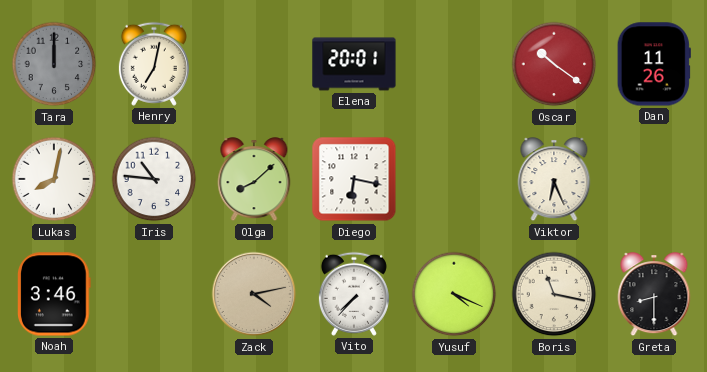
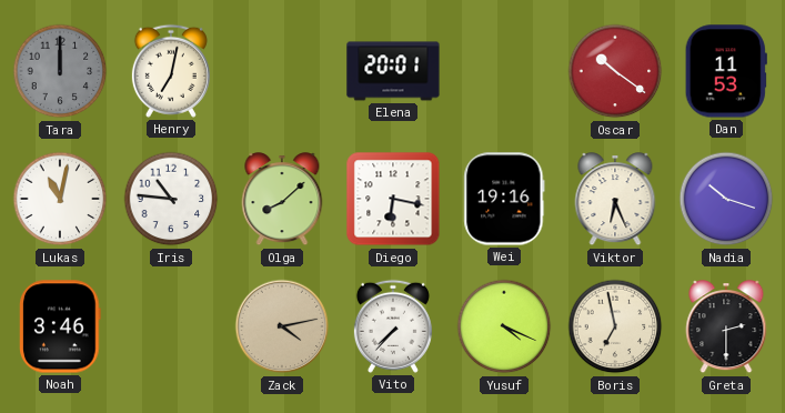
Dan: 11:26 -> 11:53 (726, 71)
Lukas: 8:02 -> 11:02 (60, 199)
Wei: none -> 19:16 (504, 199)
Nadia: none -> 10:18 (726, 199)
Boris: 11:17 -> 6:58 (615, 326)
Greta: 8:30 -> 2:30 (726, 328)
